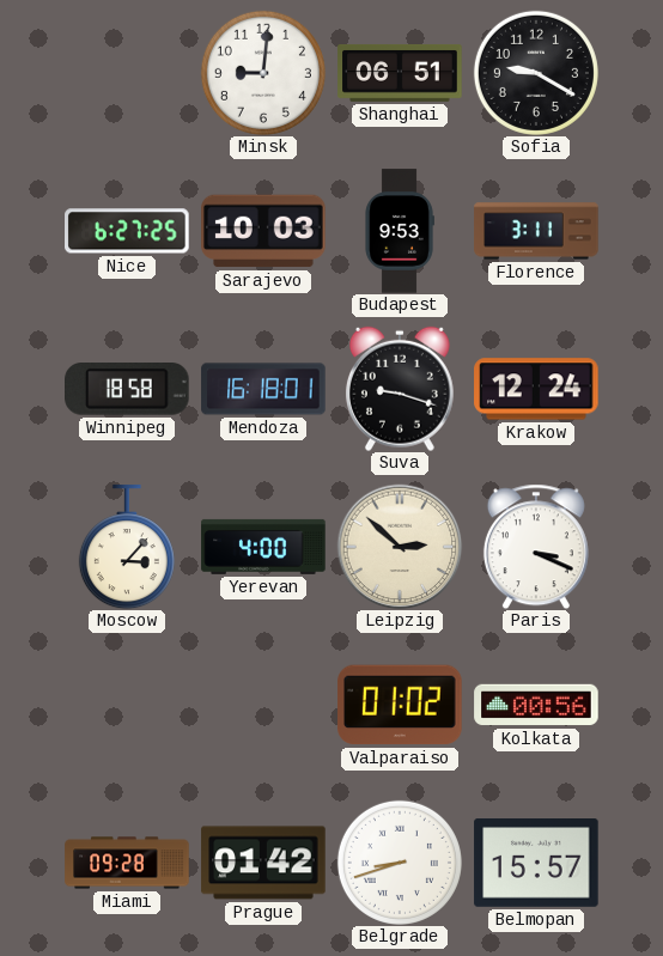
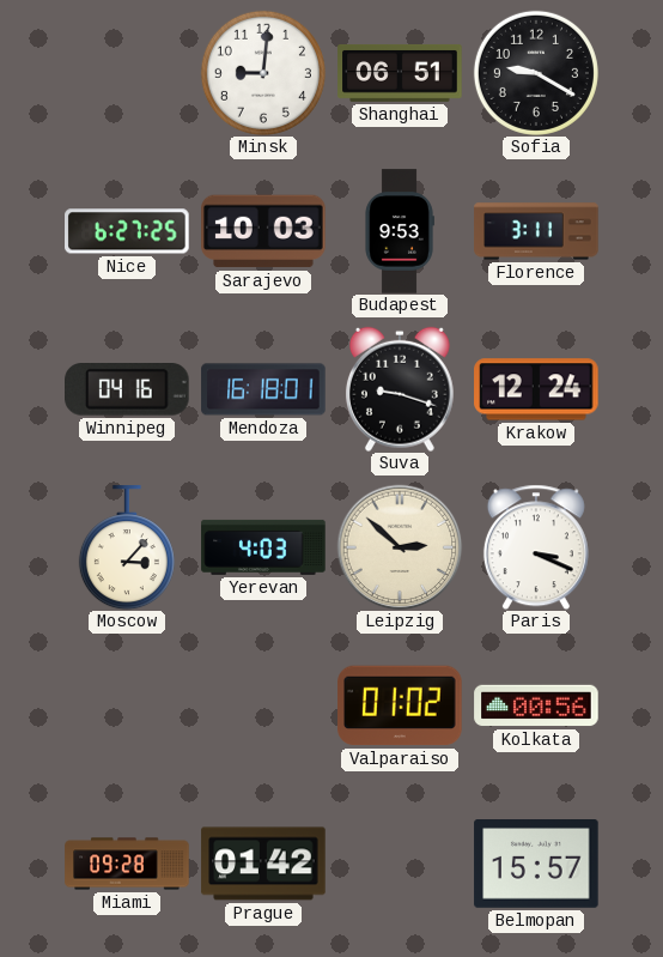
Winnipeg: 18:58 -> 04:16 (128, 390)
Yerevan: 4:00 -> 4:03 (263, 547)
Belgrade: 8:42 -> none (400, 863)
